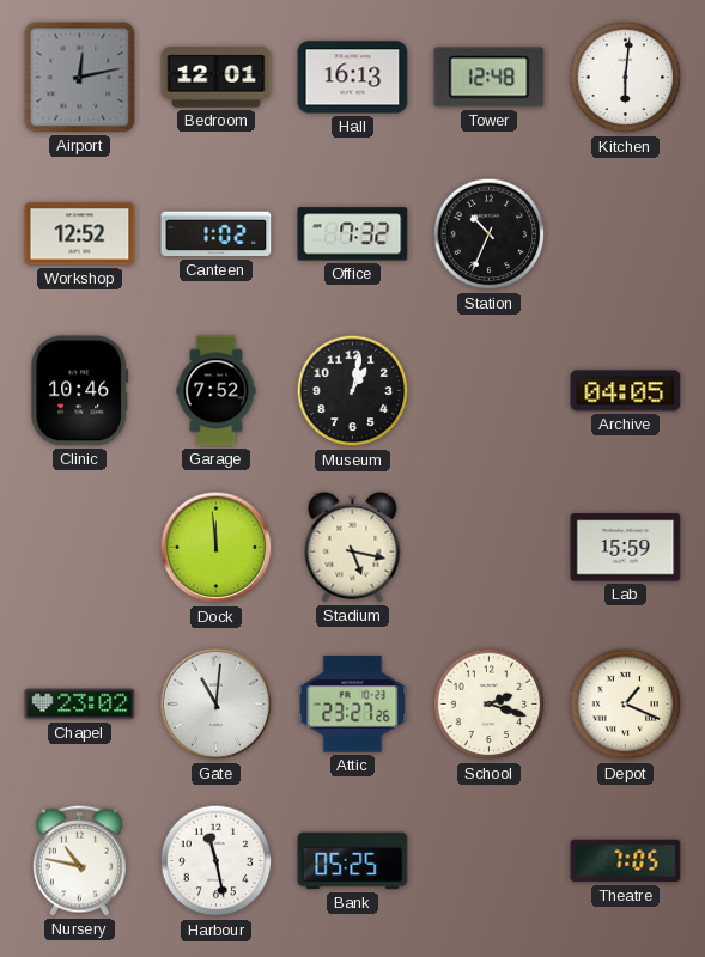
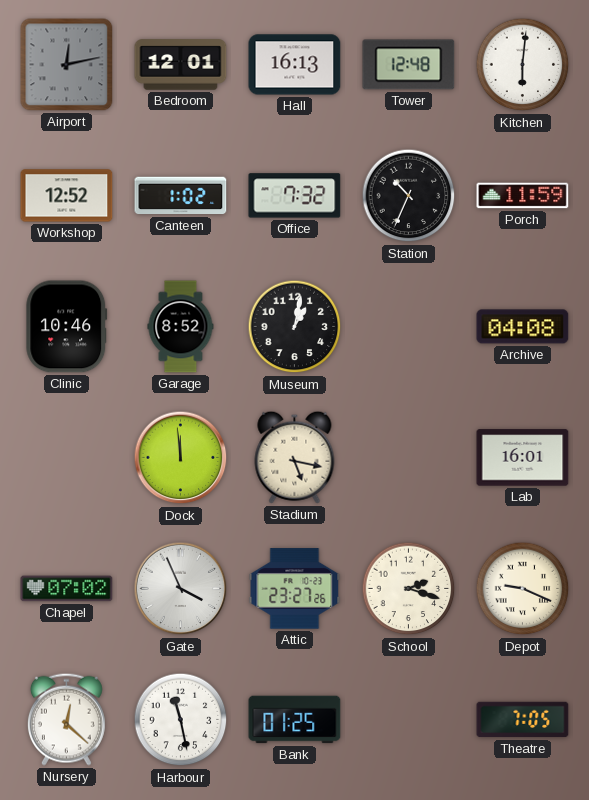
Porch: none -> 11:59 (523, 196)
Garage: 7:52 -> 8:52 (181, 327)
Archive: 04:05 -> 04:08 (523, 327)
Lab: 15:59 -> 16:01 (523, 458)
Chapel: 23:02 -> 07:02 (67, 589)
Gate: 11:01 -> 3:56 (181, 589)
Depot: 1:19 -> 9:19 (523, 589)
Nursery: 10:47 -> 12:22 (66, 719)
Bank: 05:25 -> 01:25 (295, 720)
